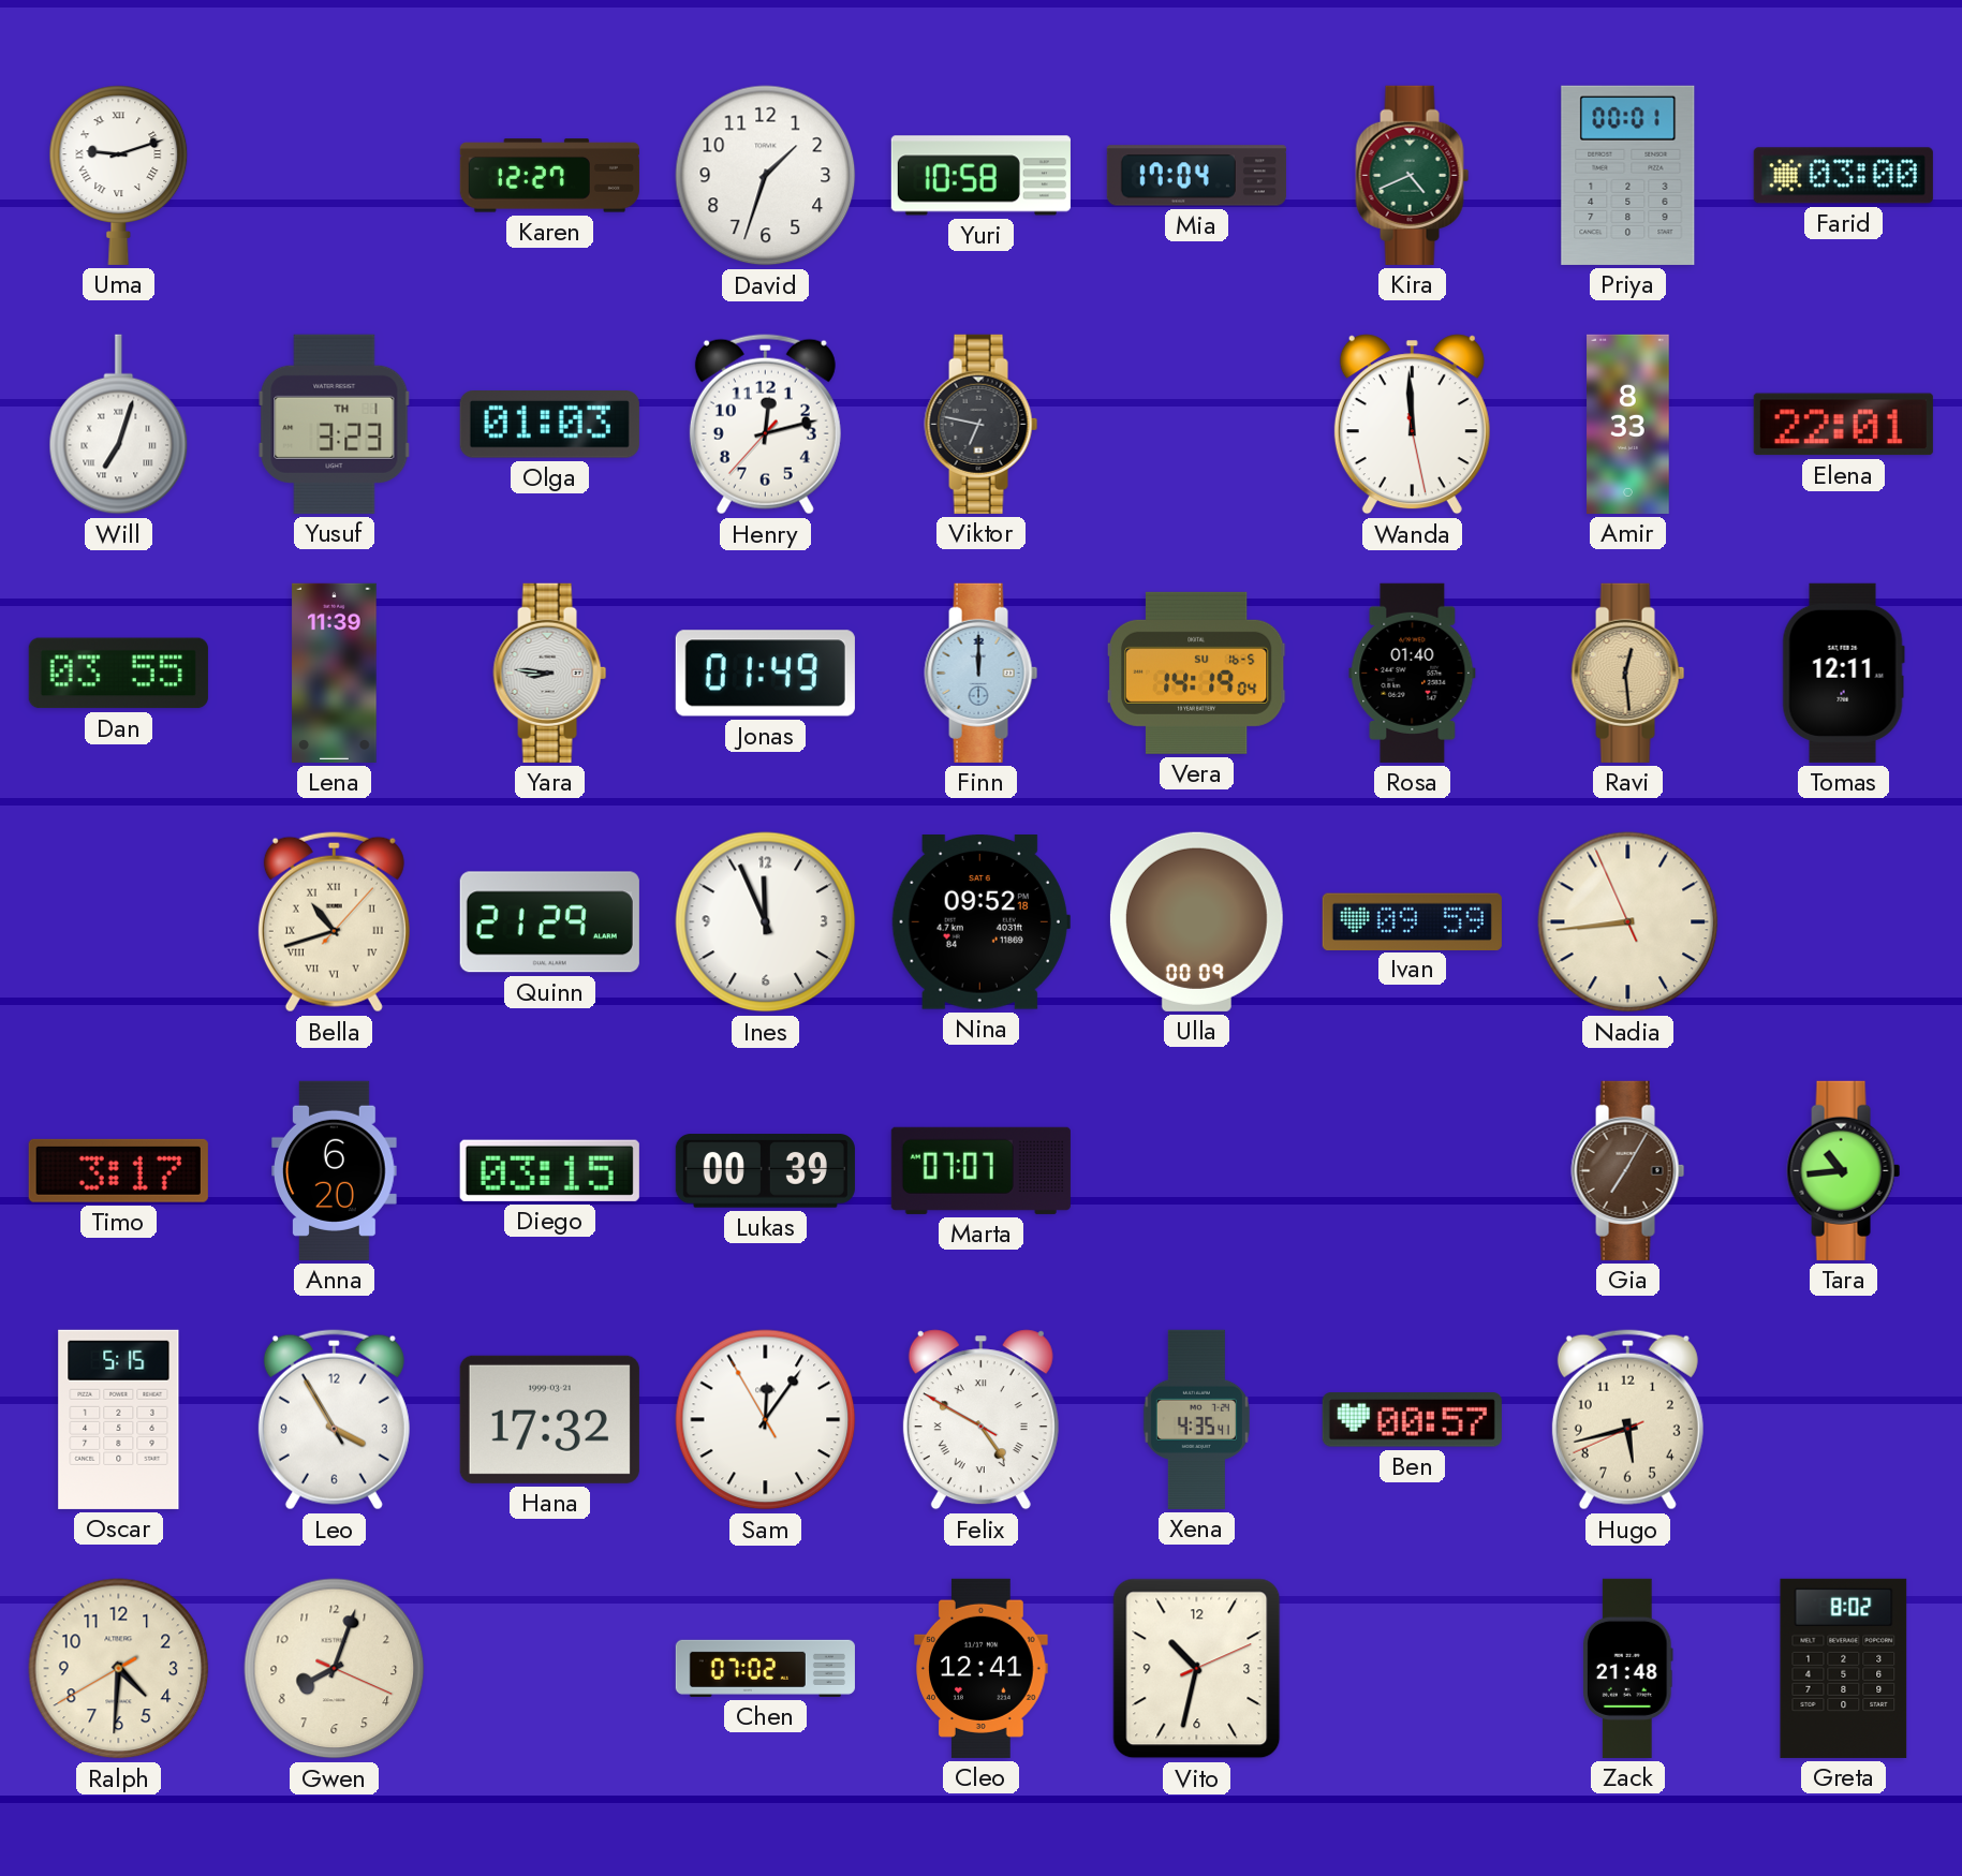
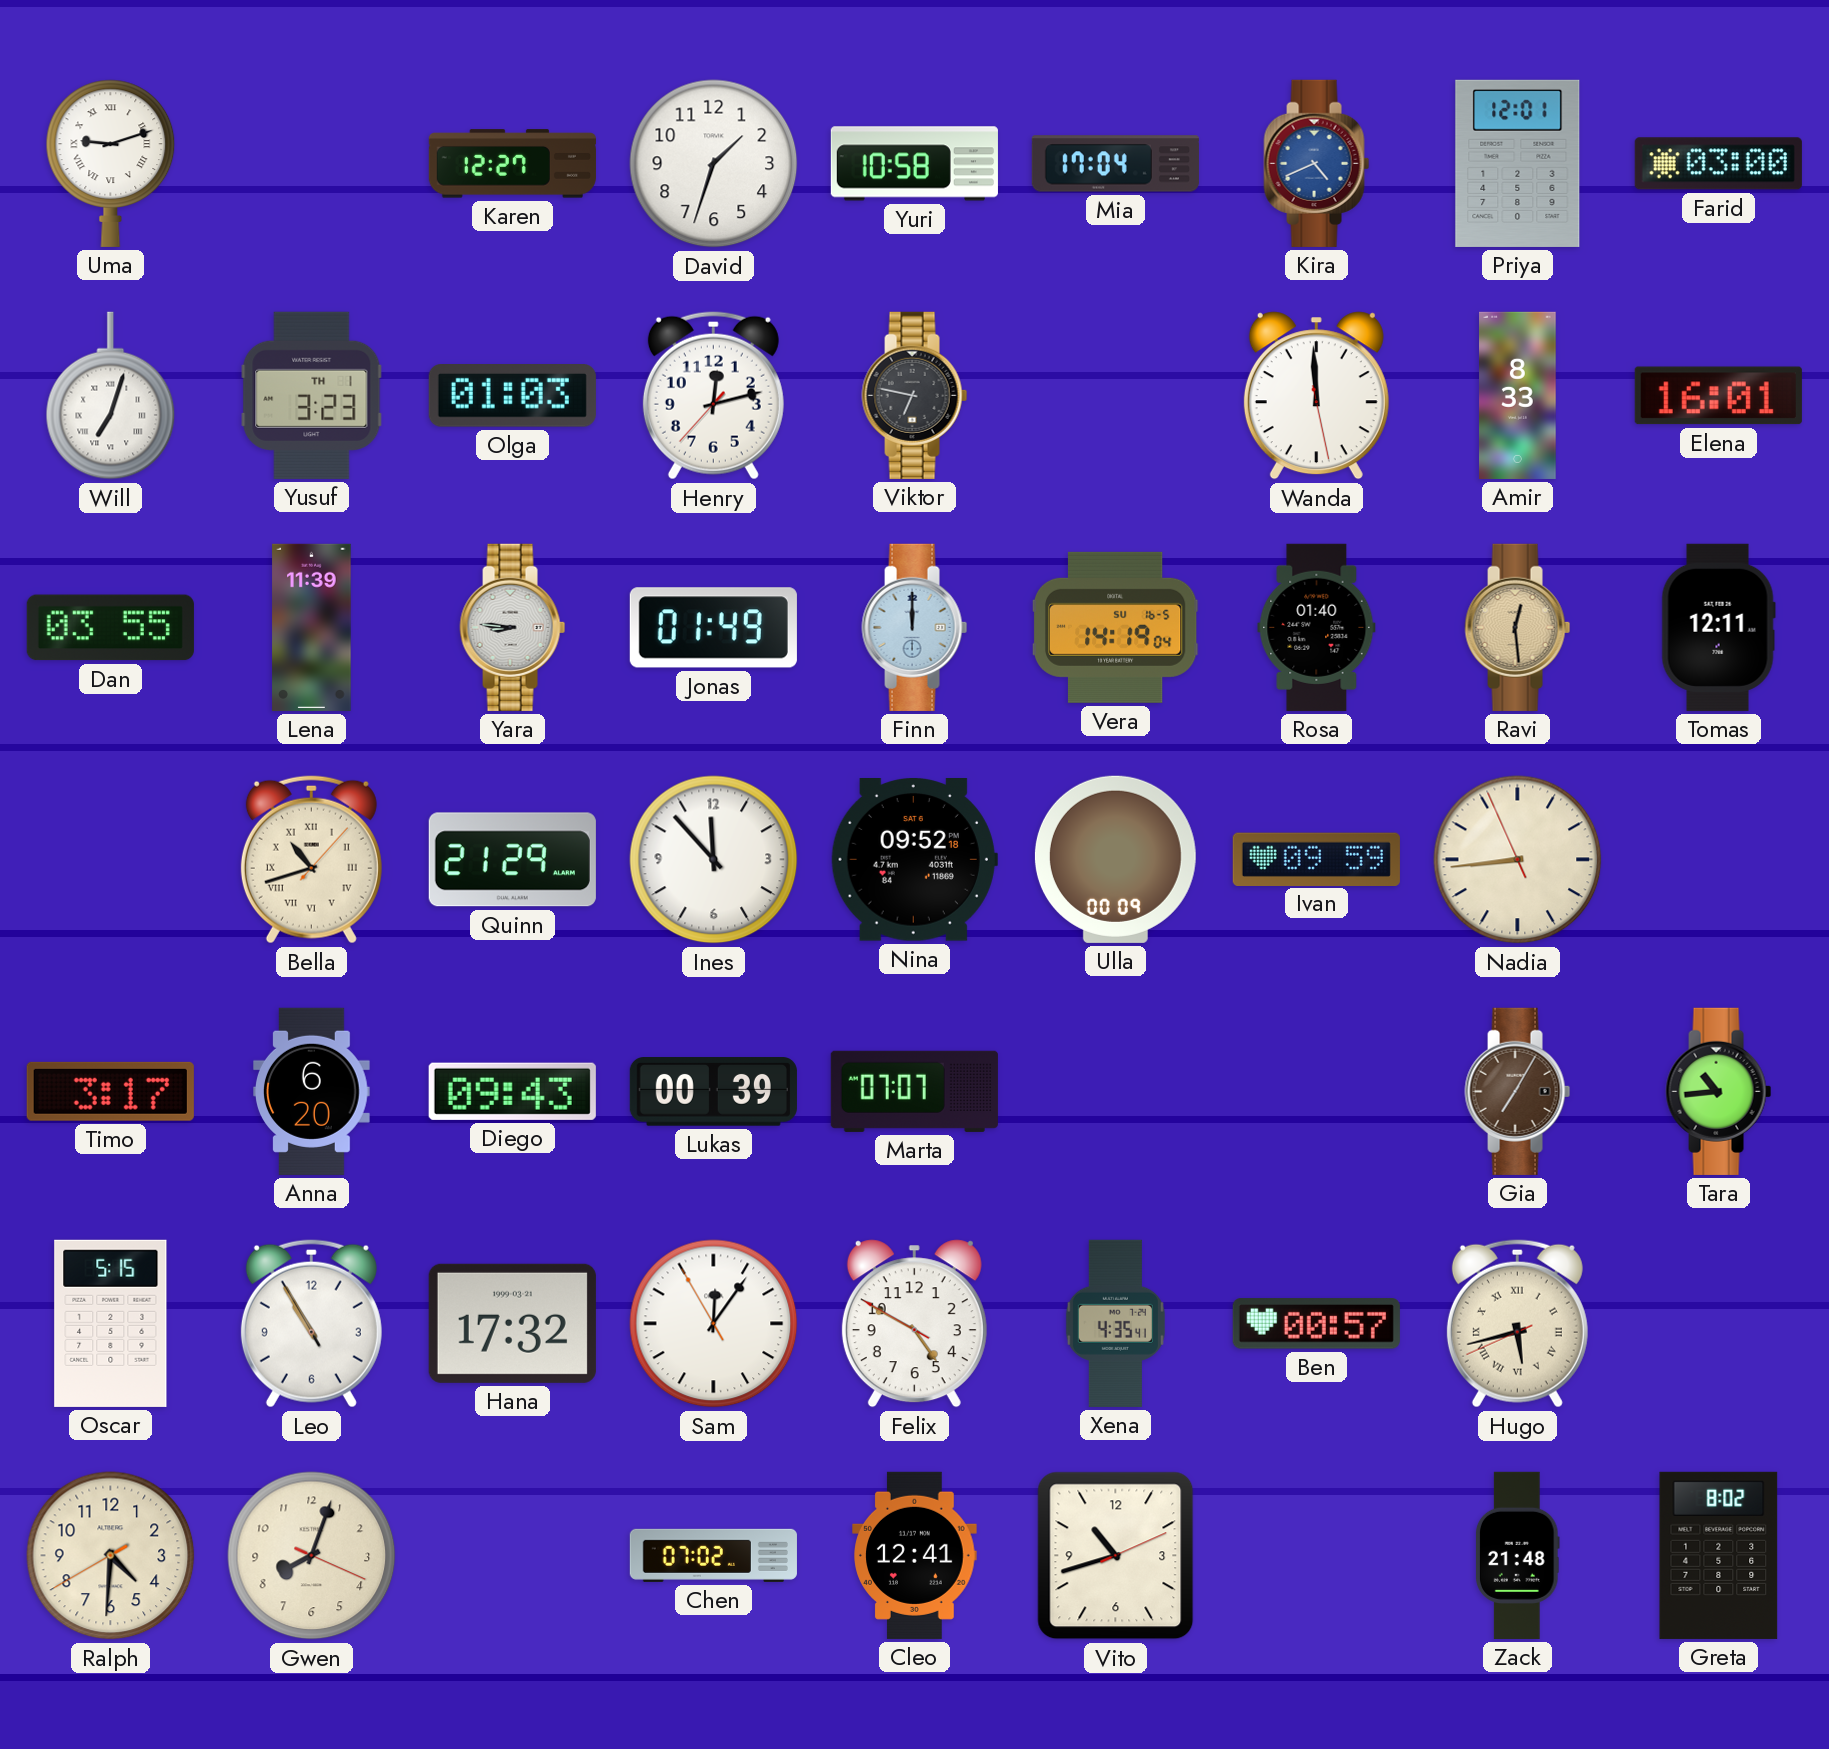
Kira dial: green -> blue (1317, 163)
Priya: 00:01 -> 12:01 (1518, 163)
Elena: 22:01 -> 16:01 (1718, 396)
Ines: 11:56 -> 11:53 (714, 860)
Diego: 03:15 -> 09:43 (512, 1091)
Leo: 3:54 -> 10:54 (311, 1324)
Felix numerals: Roman -> Arabic (914, 1324)
Hugo numerals: Arabic -> Roman (1517, 1324)
Vito: 10:32 -> 10:42 (1116, 1556)
